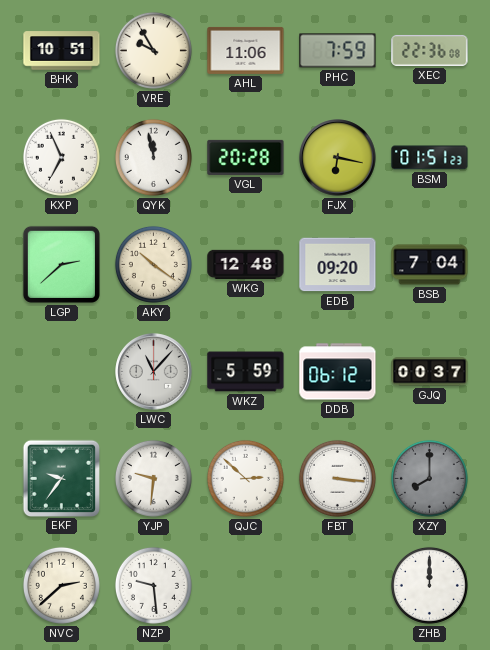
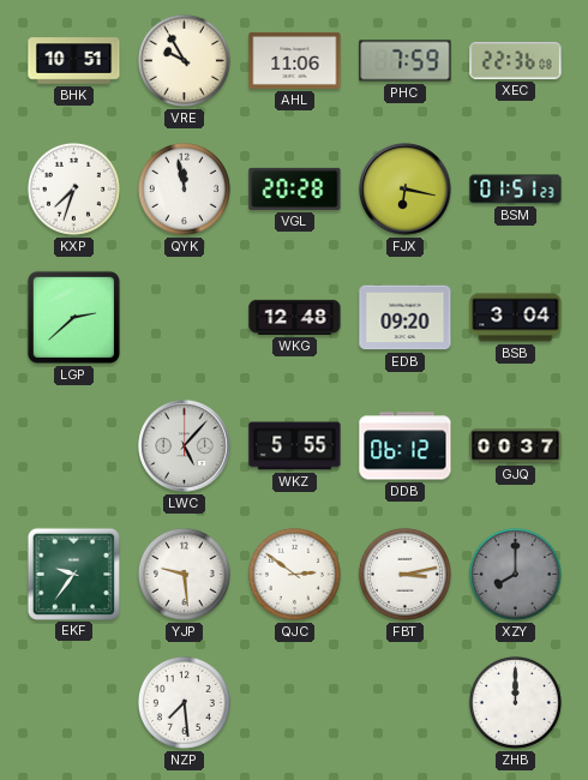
KXP: 6:56 -> 7:33 (73, 188)
AKY: 10:21 -> none (153, 264)
BSB: 7:04 -> 3:04 (516, 318)
LWC: 11:07 -> 5:07 (185, 446)
WKZ: 5:59 -> 5:55 (295, 446)
YJP: 9:31 -> 9:29 (184, 574)
QJC: 2:52 -> 2:51 (294, 574)
FBT: 3:16 -> 3:13 (404, 574)
NVC: 2:38 -> none (61, 585)
NZP: 9:29 -> 7:29 (184, 702)
